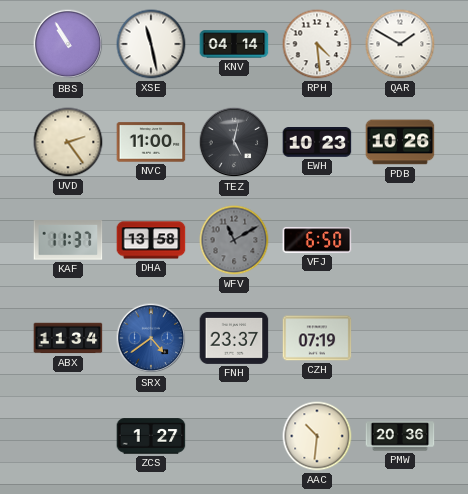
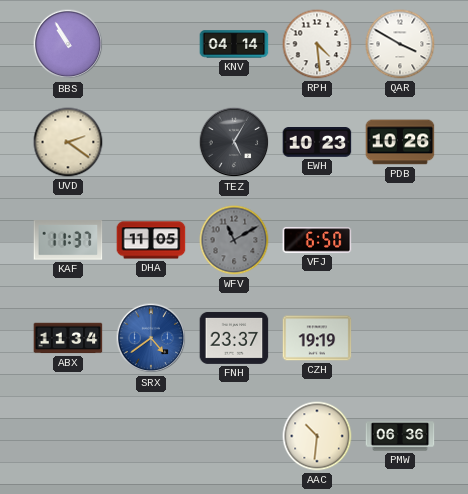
XSE: 11:28 -> none (151, 44)
QAR: 1:50 -> 3:50 (400, 44)
UVD: 2:24 -> 2:21 (68, 142)
NVC: 11:00 -> none (151, 142)
TEZ: 5:02 -> 5:05 (234, 142)
DHA: 13:58 -> 11:05 (151, 240)
CZH: 07:19 -> 19:19 (317, 338)
ZCS: 1:27 -> none (151, 436)
PMW: 20:36 -> 06:36 (400, 436)
